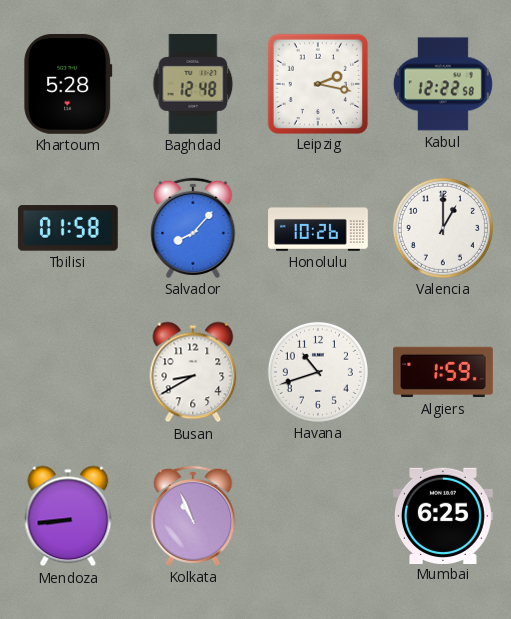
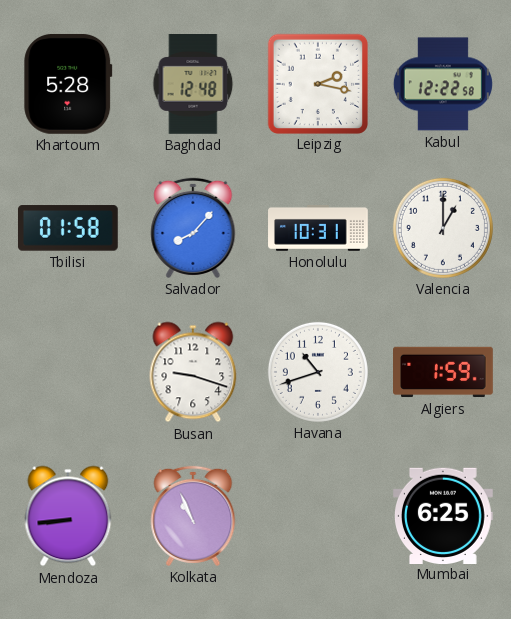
Honolulu: 10:26 -> 10:31 (318, 228)
Busan: 8:40 -> 9:18 (193, 372)
